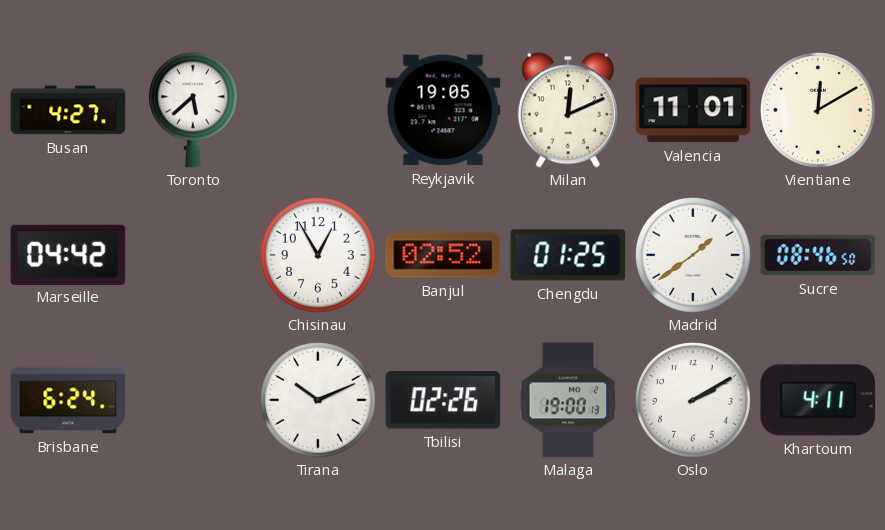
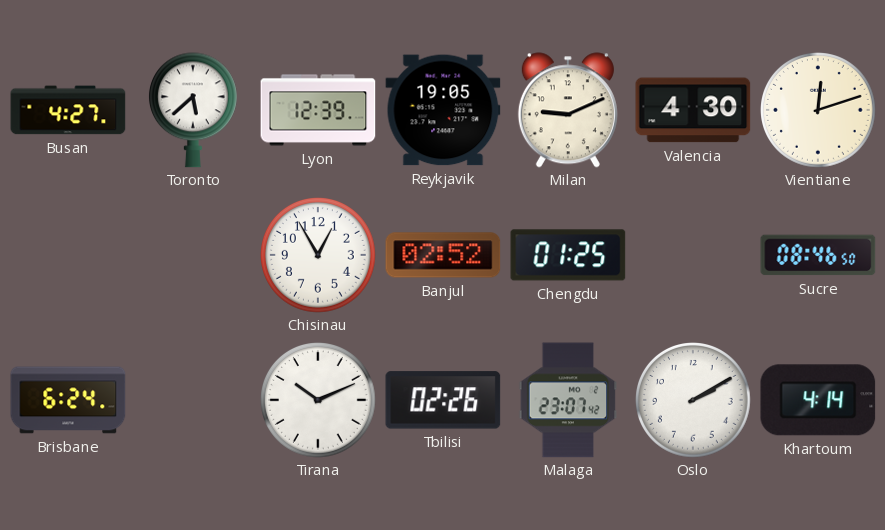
Lyon: none -> 12:39 (318, 110)
Milan: 12:11 -> 9:11 (568, 110)
Valencia: 11:01 -> 4:30 (693, 110)
Vientiane: 12:10 -> 12:12 (819, 111)
Marseille: 04:42 -> none (68, 254)
Madrid: 1:39 -> none (694, 256)
Malaga: 19:00 -> 23:07 (568, 400)
Khartoum: 4:11 -> 4:14 (818, 400)
